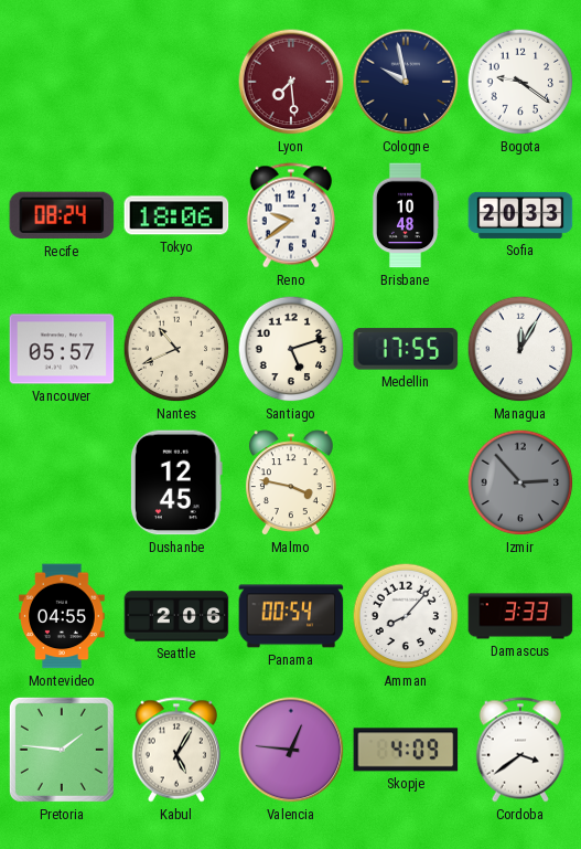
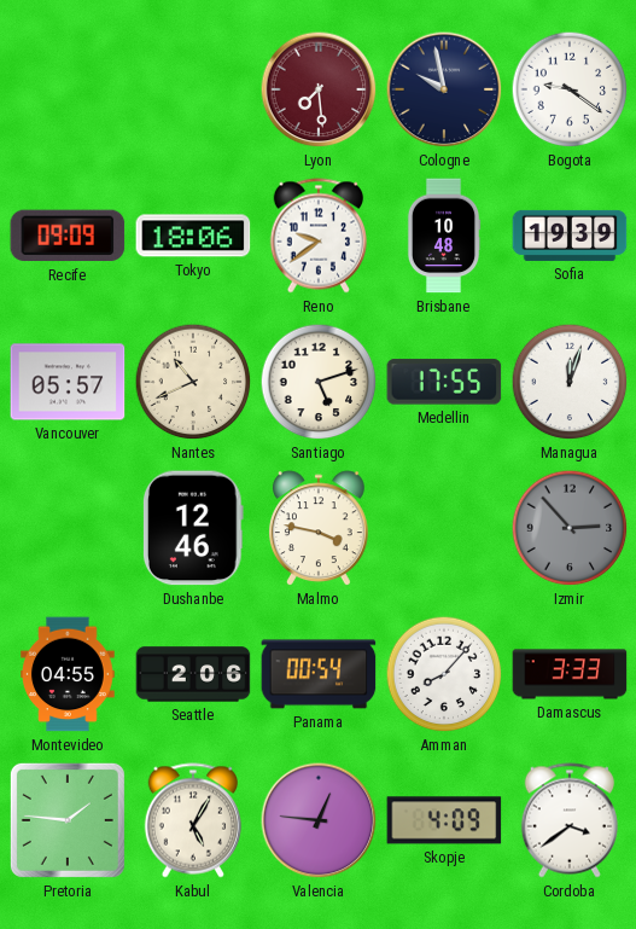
Recife: 08:24 -> 09:09 (68, 236)
Sofia: 20:33 -> 19:39 (570, 236)
Managua: 12:05 -> 12:03 (570, 382)
Dushanbe: 12:45 -> 12:46 (193, 528)
